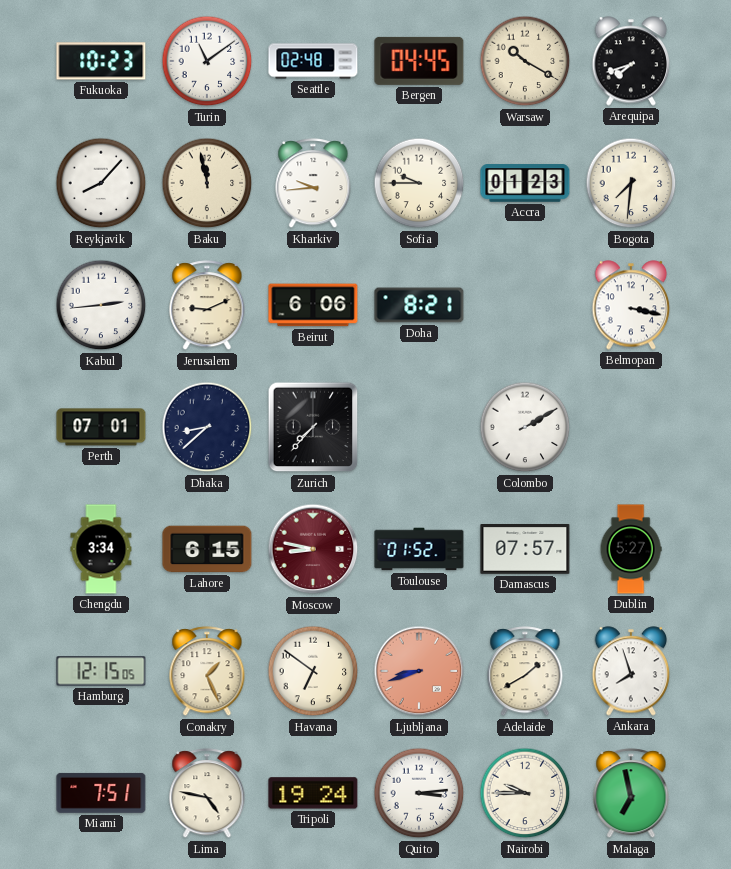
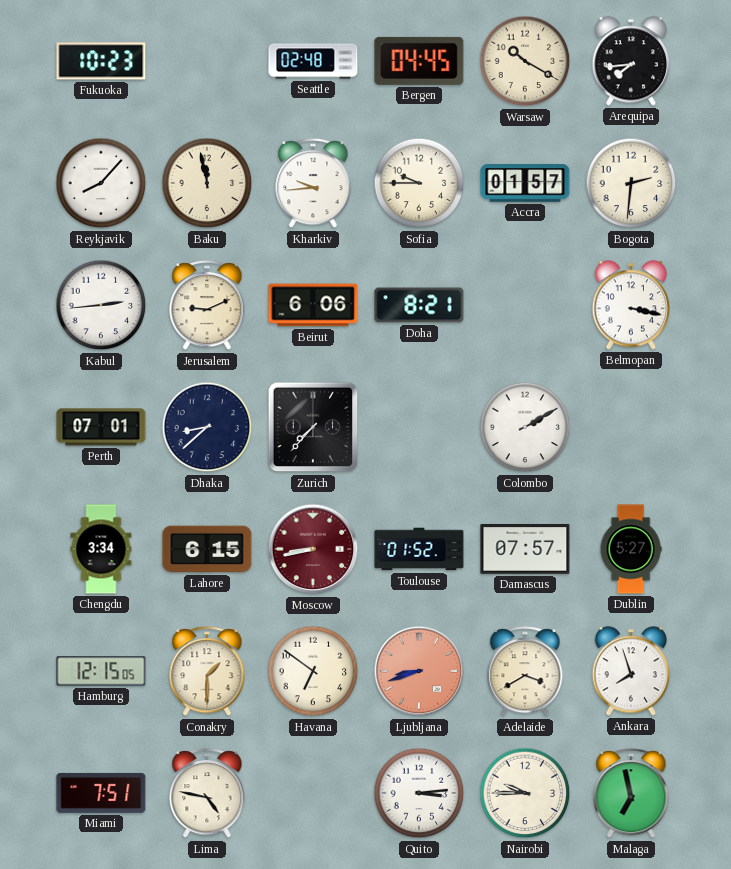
Turin: 11:09 -> none (207, 61)
Arequipa: 7:42 -> 7:44 (631, 61)
Accra: 01:23 -> 01:57 (525, 183)
Bogota: 7:31 -> 2:31 (631, 183)
Moscow: 8:47 -> 8:43 (313, 549)
Conakry: 1:26 -> 1:30 (207, 672)
Adelaide: 1:40 -> 3:40 (525, 672)
Tripoli: 19:24 -> none (313, 793)
